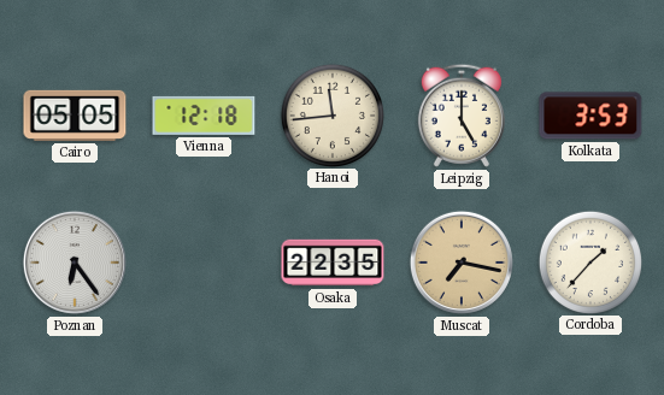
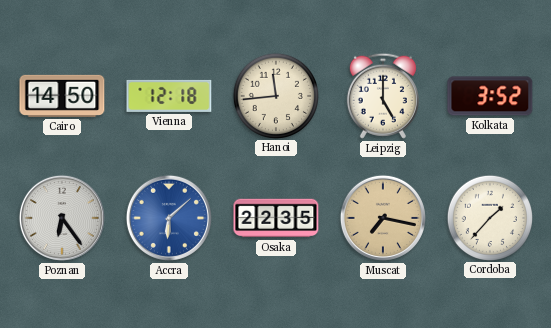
Cairo: 05:05 -> 14:50 (62, 96)
Kolkata: 3:53 -> 3:52 (490, 96)
Accra: none -> 6:08 (169, 218)
